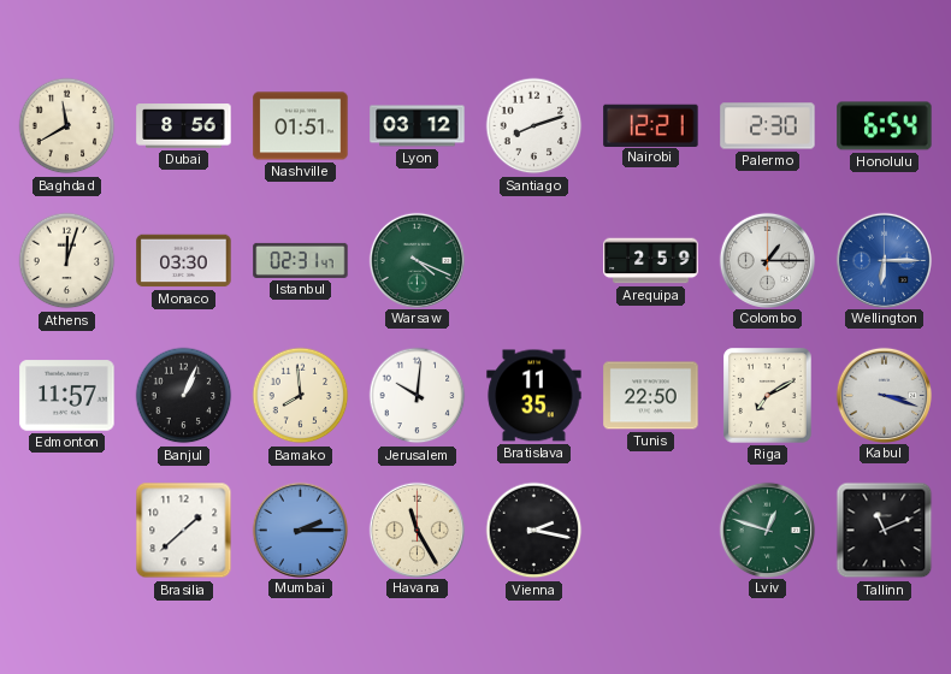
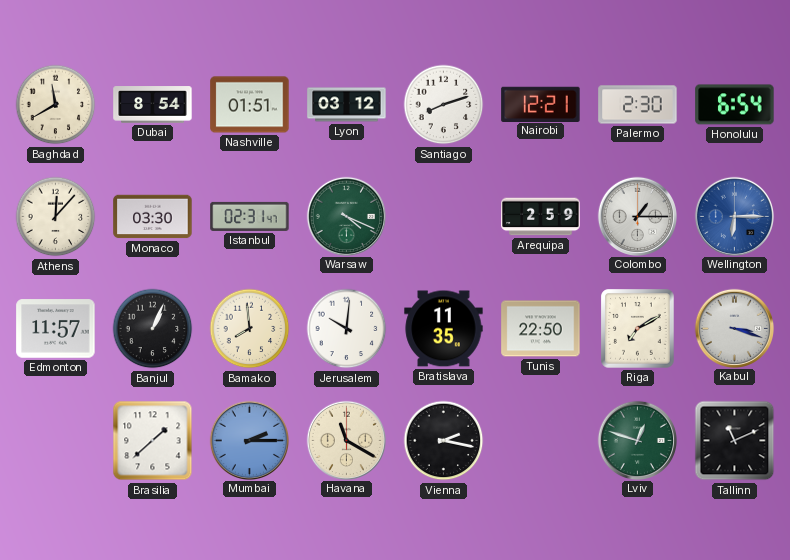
Dubai: 8:56 -> 8:54 (153, 105)
Athens: 12:03 -> 12:07 (56, 217)
Havana: 11:25 -> 11:20 (346, 440)
